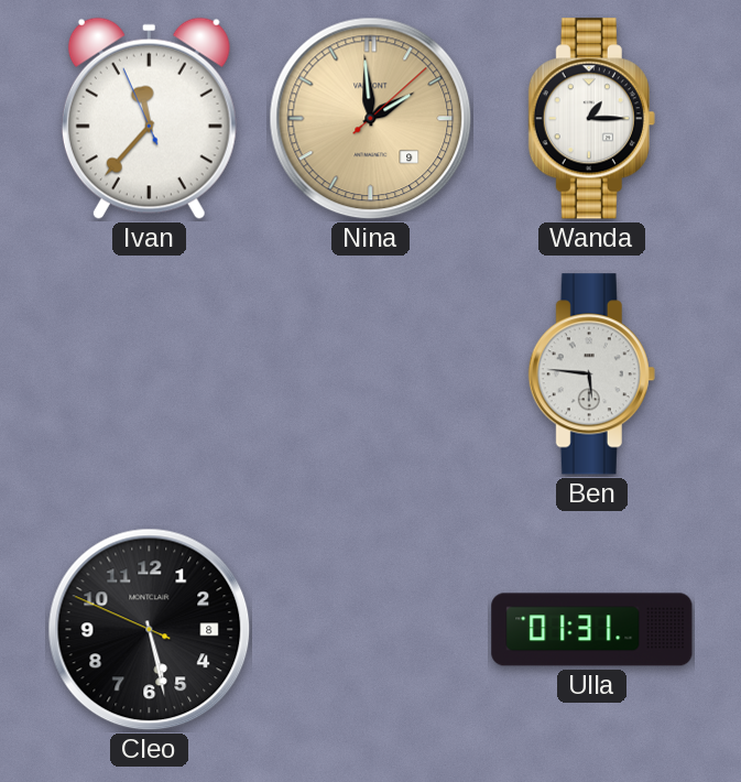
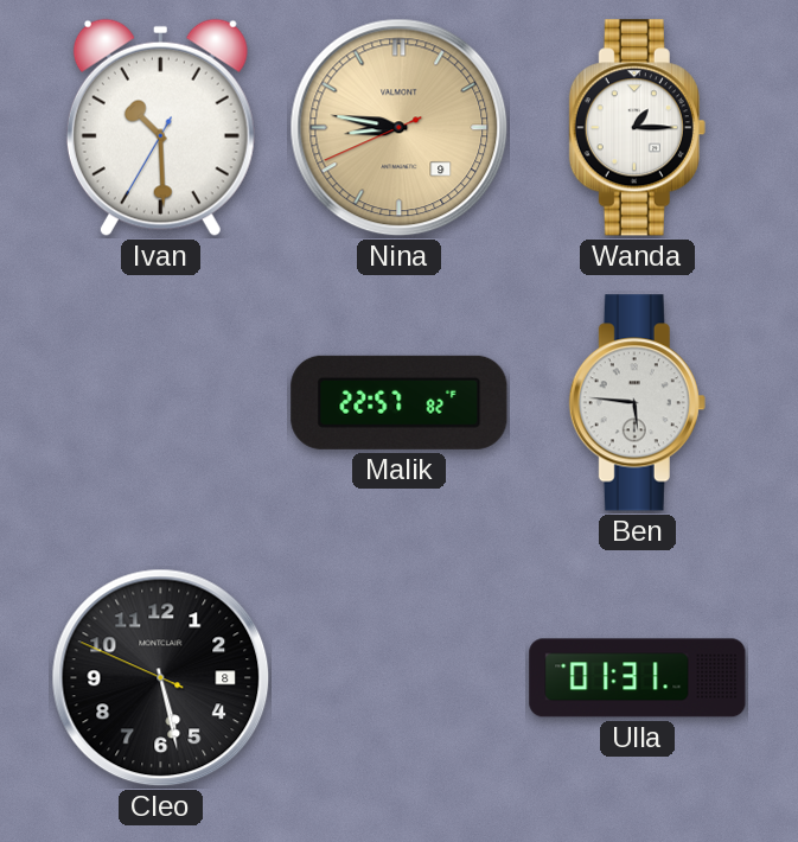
Ivan: 11:36 -> 10:29 (160, 127)
Nina: 1:59 -> 8:46 (400, 128)
Malik: none -> 22:57 (400, 402)
